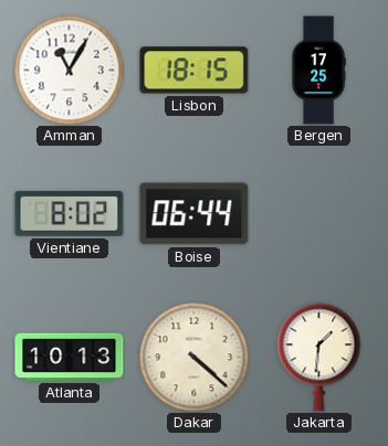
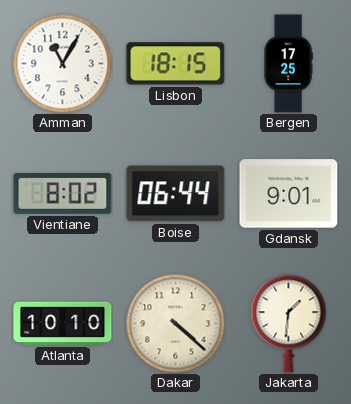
Gdansk: none -> 9:01 (289, 194)
Atlanta: 10:13 -> 10:10 (63, 323)
